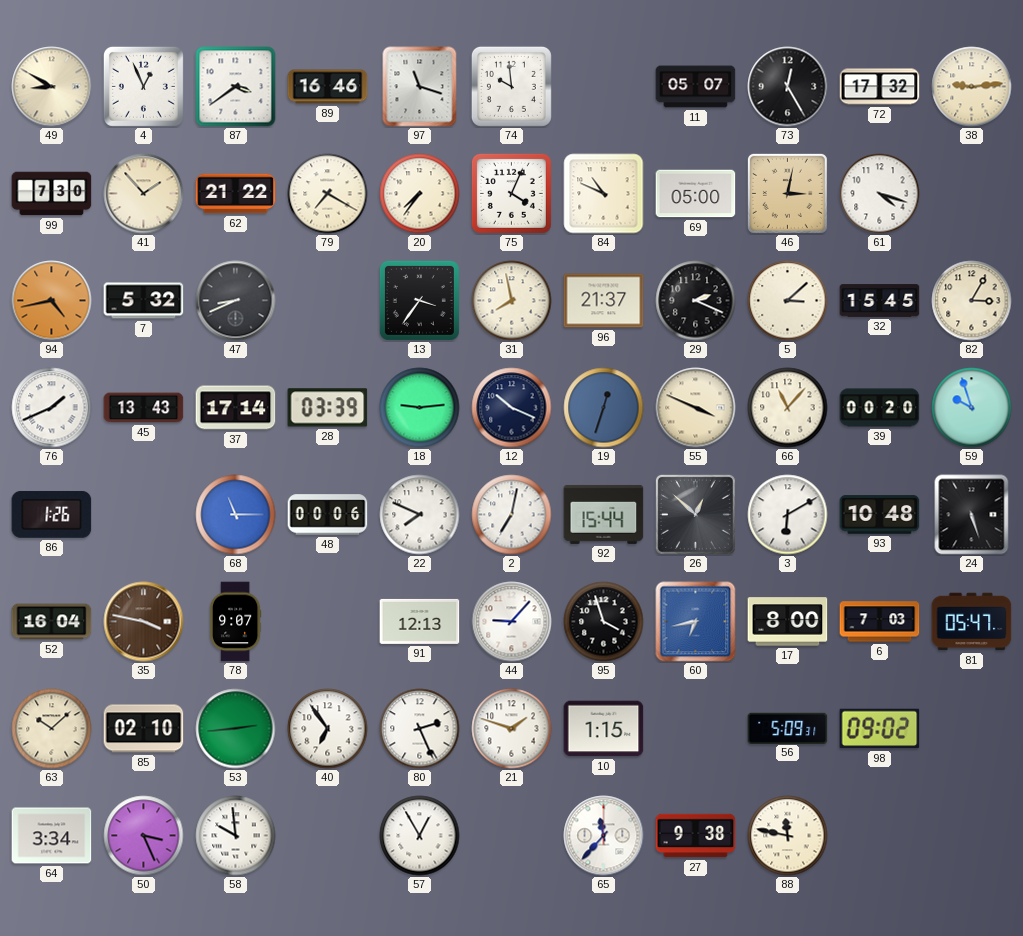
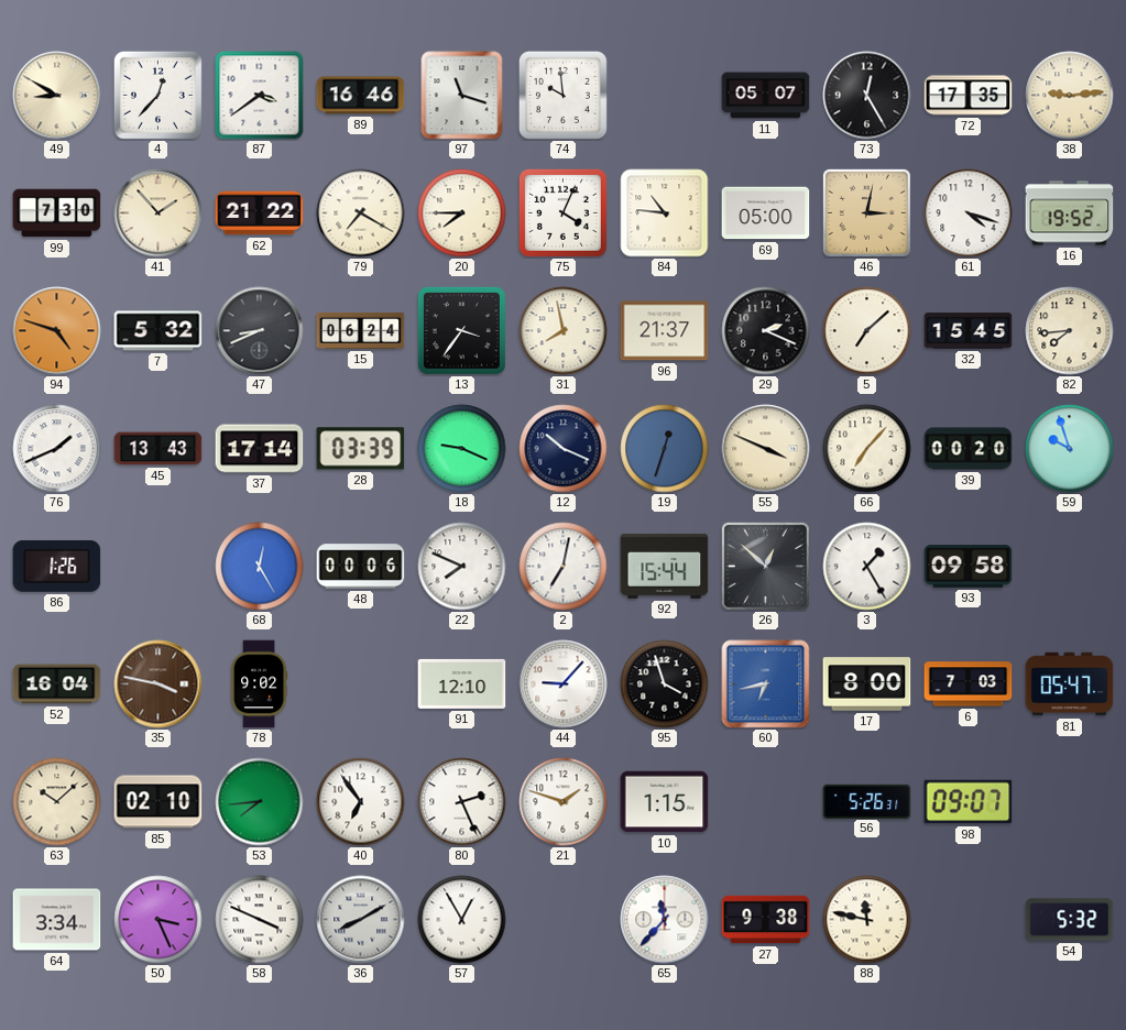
4: 12:56 -> 12:37 (157, 95)
72: 17:32 -> 17:35 (969, 96)
20: 7:36 -> 7:45 (462, 213)
84: 10:49 -> 10:46 (665, 213)
16: none -> 19:52 (1070, 213)
94: 4:43 -> 4:48 (57, 331)
15: none -> 06:24 (361, 330)
5: 3:08 -> 7:08 (867, 331)
82: 3:05 -> 7:44 (1070, 331)
18: 9:14 -> 9:19 (462, 449)
66: 11:07 -> 7:07 (867, 449)
68: 11:15 -> 12:25 (260, 567)
3: 6:10 -> 1:25 (867, 567)
93: 10:48 -> 09:58 (969, 567)
24: 5:27 -> none (972, 515)
78: 9:07 -> 9:02 (259, 684)
91: 12:13 -> 12:10 (462, 683)
53: 2:44 -> 7:44 (260, 802)
56: 5:09 -> 5:26 (867, 801)
98: 09:02 -> 09:07 (969, 802)
58: 9:59 -> 3:49 (260, 920)
36: none -> 8:10 (361, 920)
54: none -> 5:32 (1070, 920)
